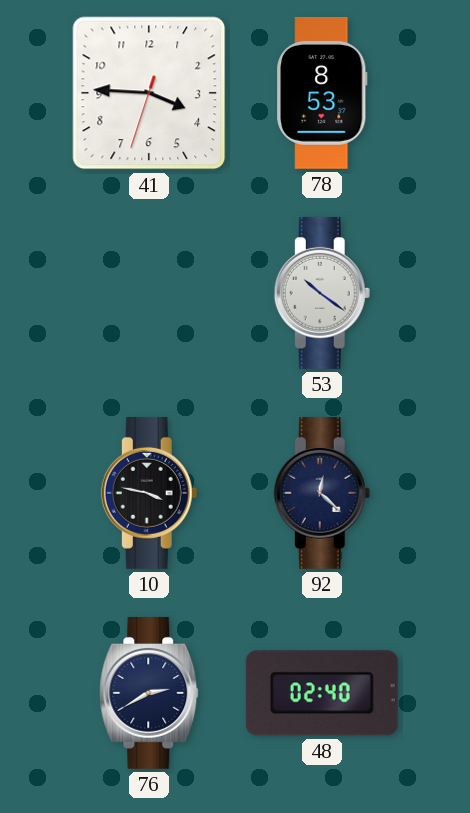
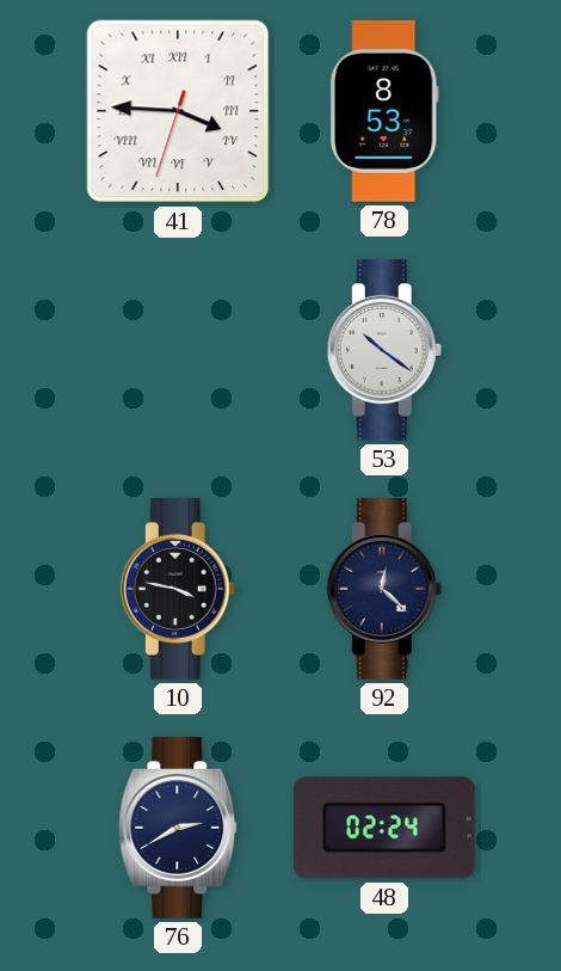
41 numerals: Arabic -> Roman (178, 111)
48: 02:40 -> 02:24 (384, 828)
